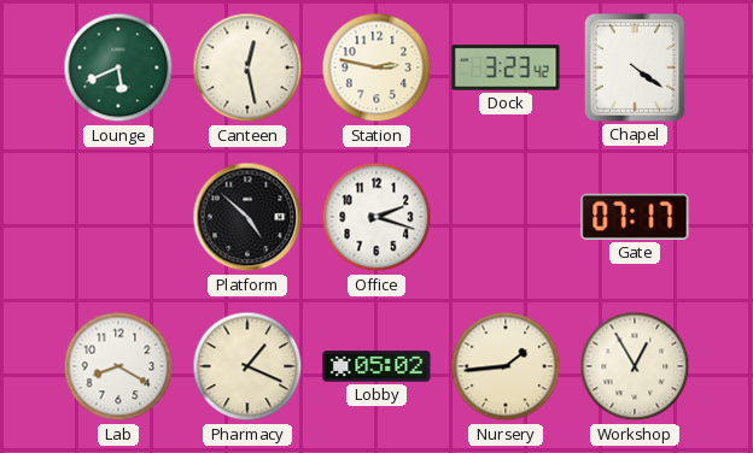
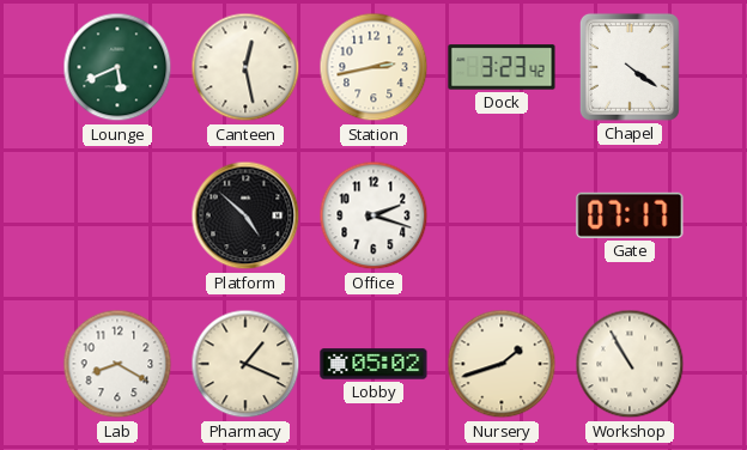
Station: 2:47 -> 2:43 (373, 67)
Nursery: 1:44 -> 1:42 (502, 364)
Workshop: 12:55 -> 10:55 (630, 364)
